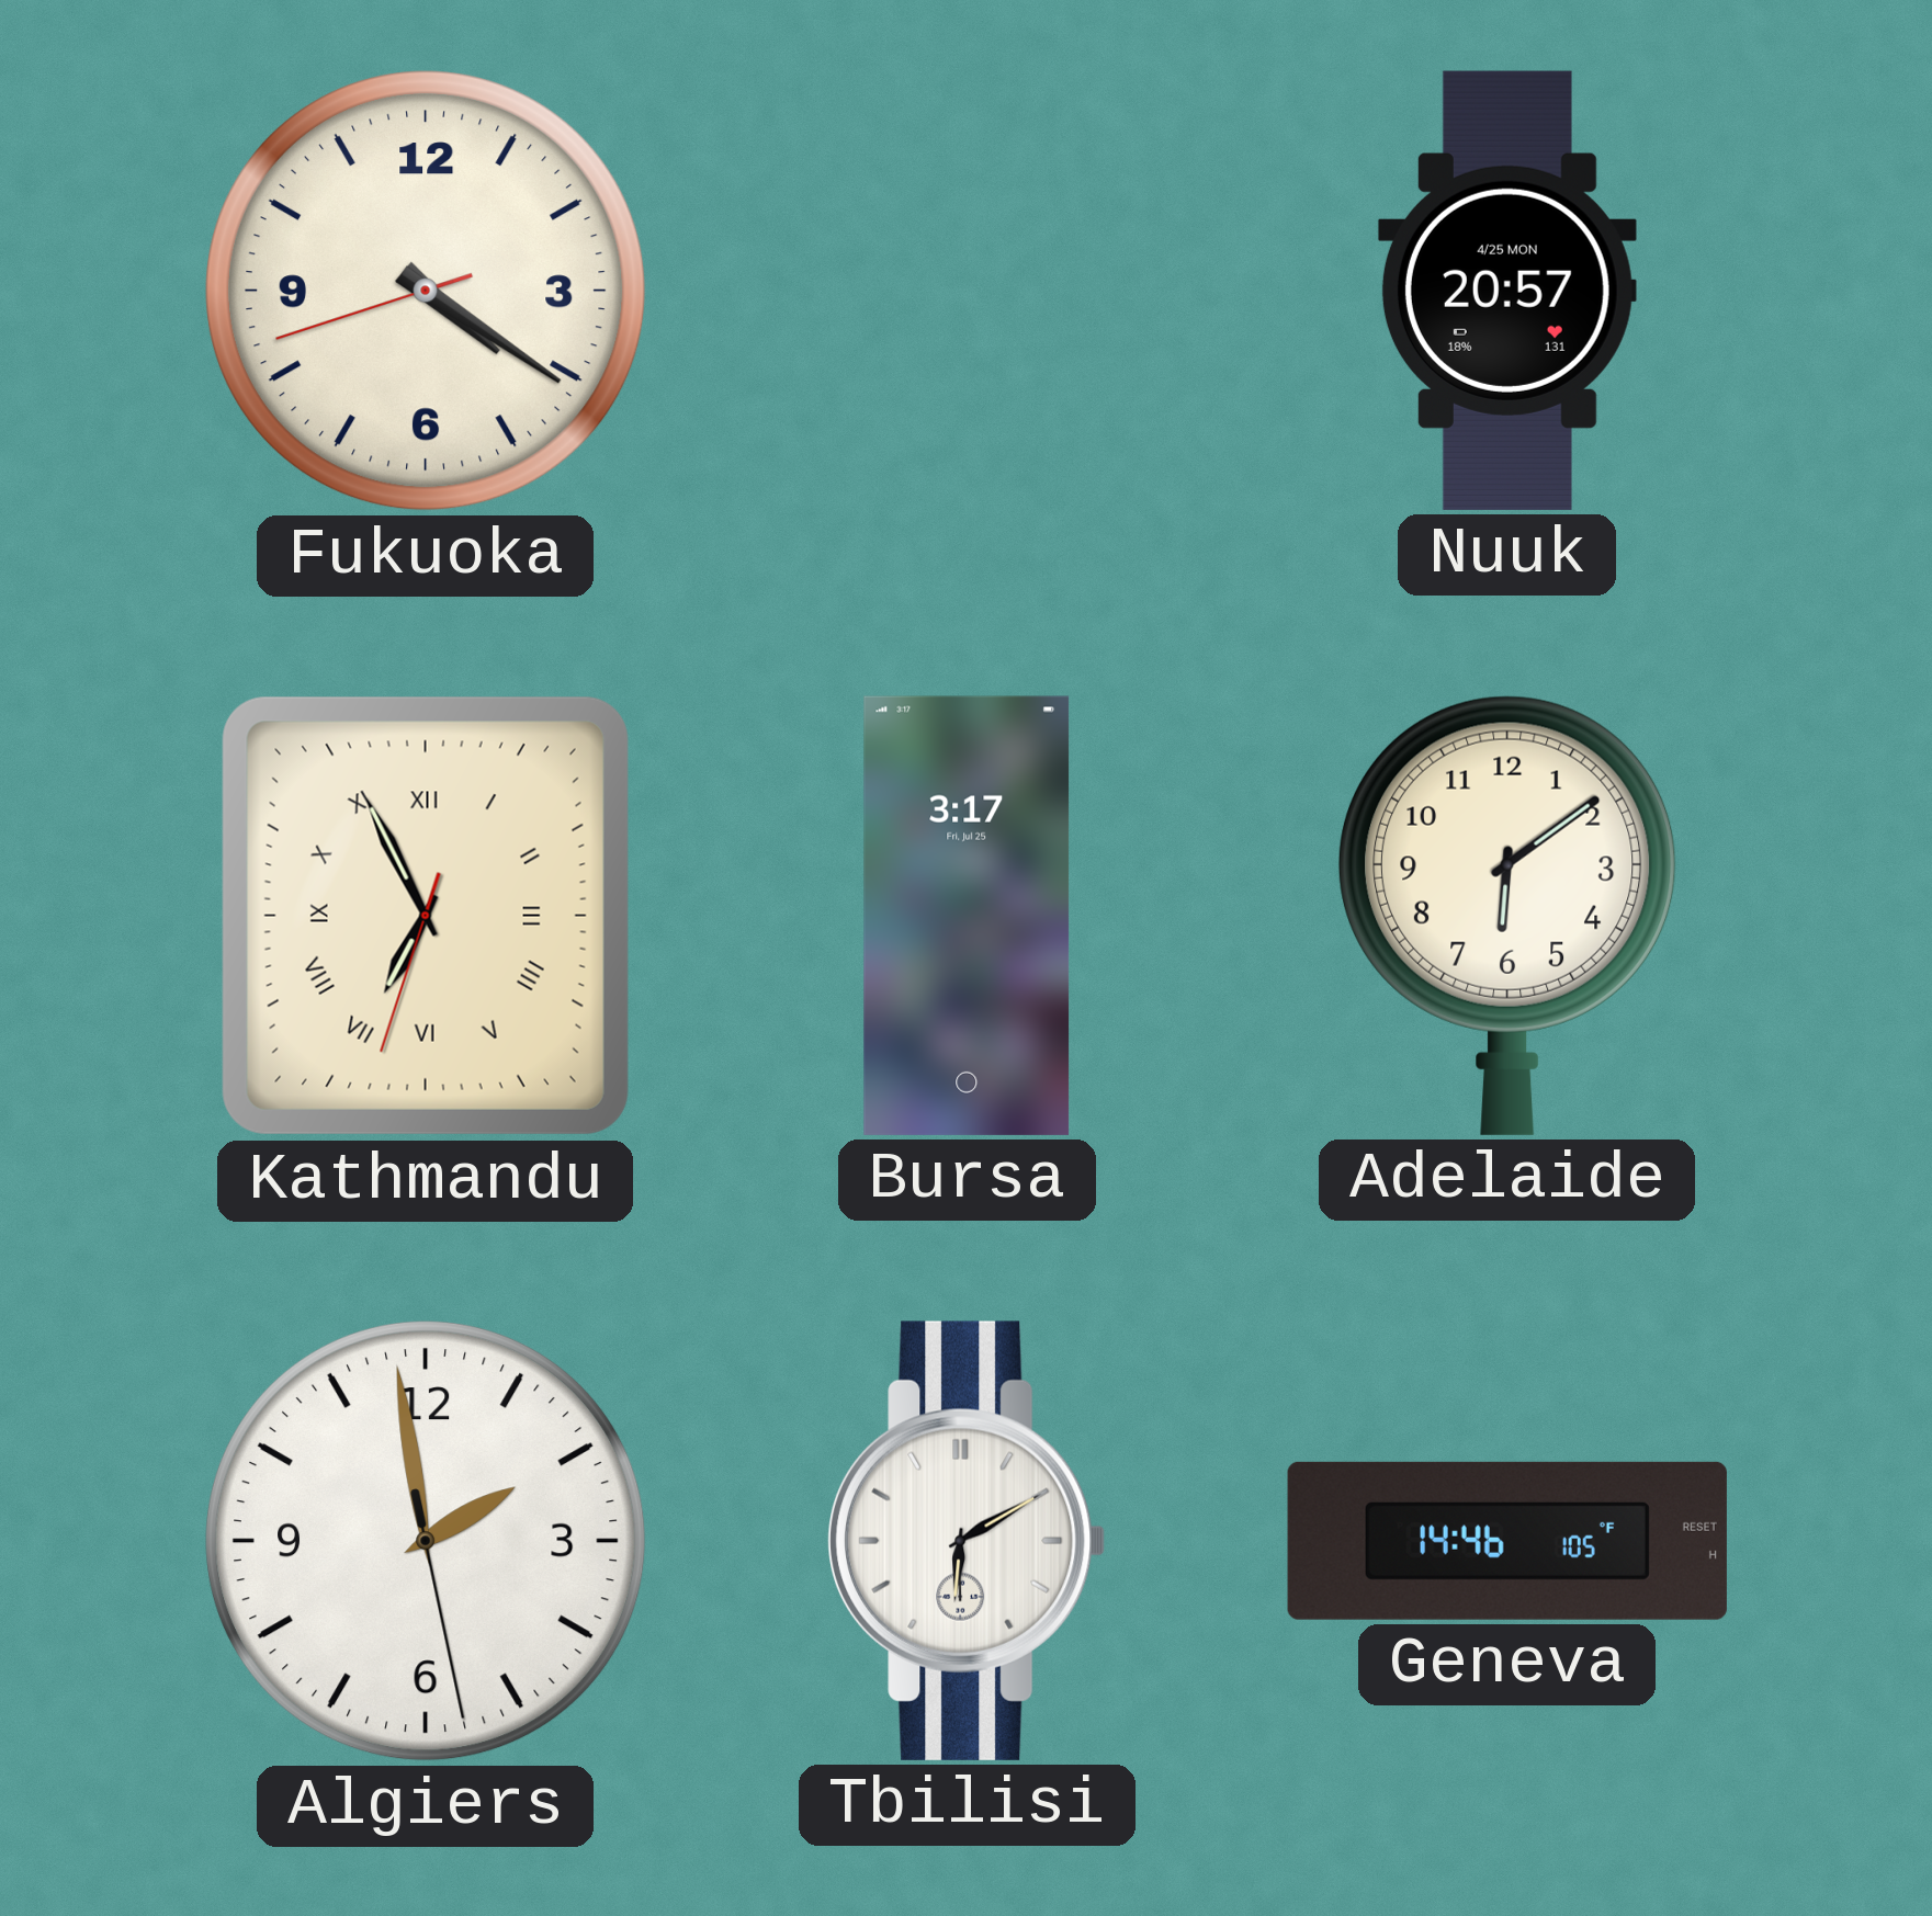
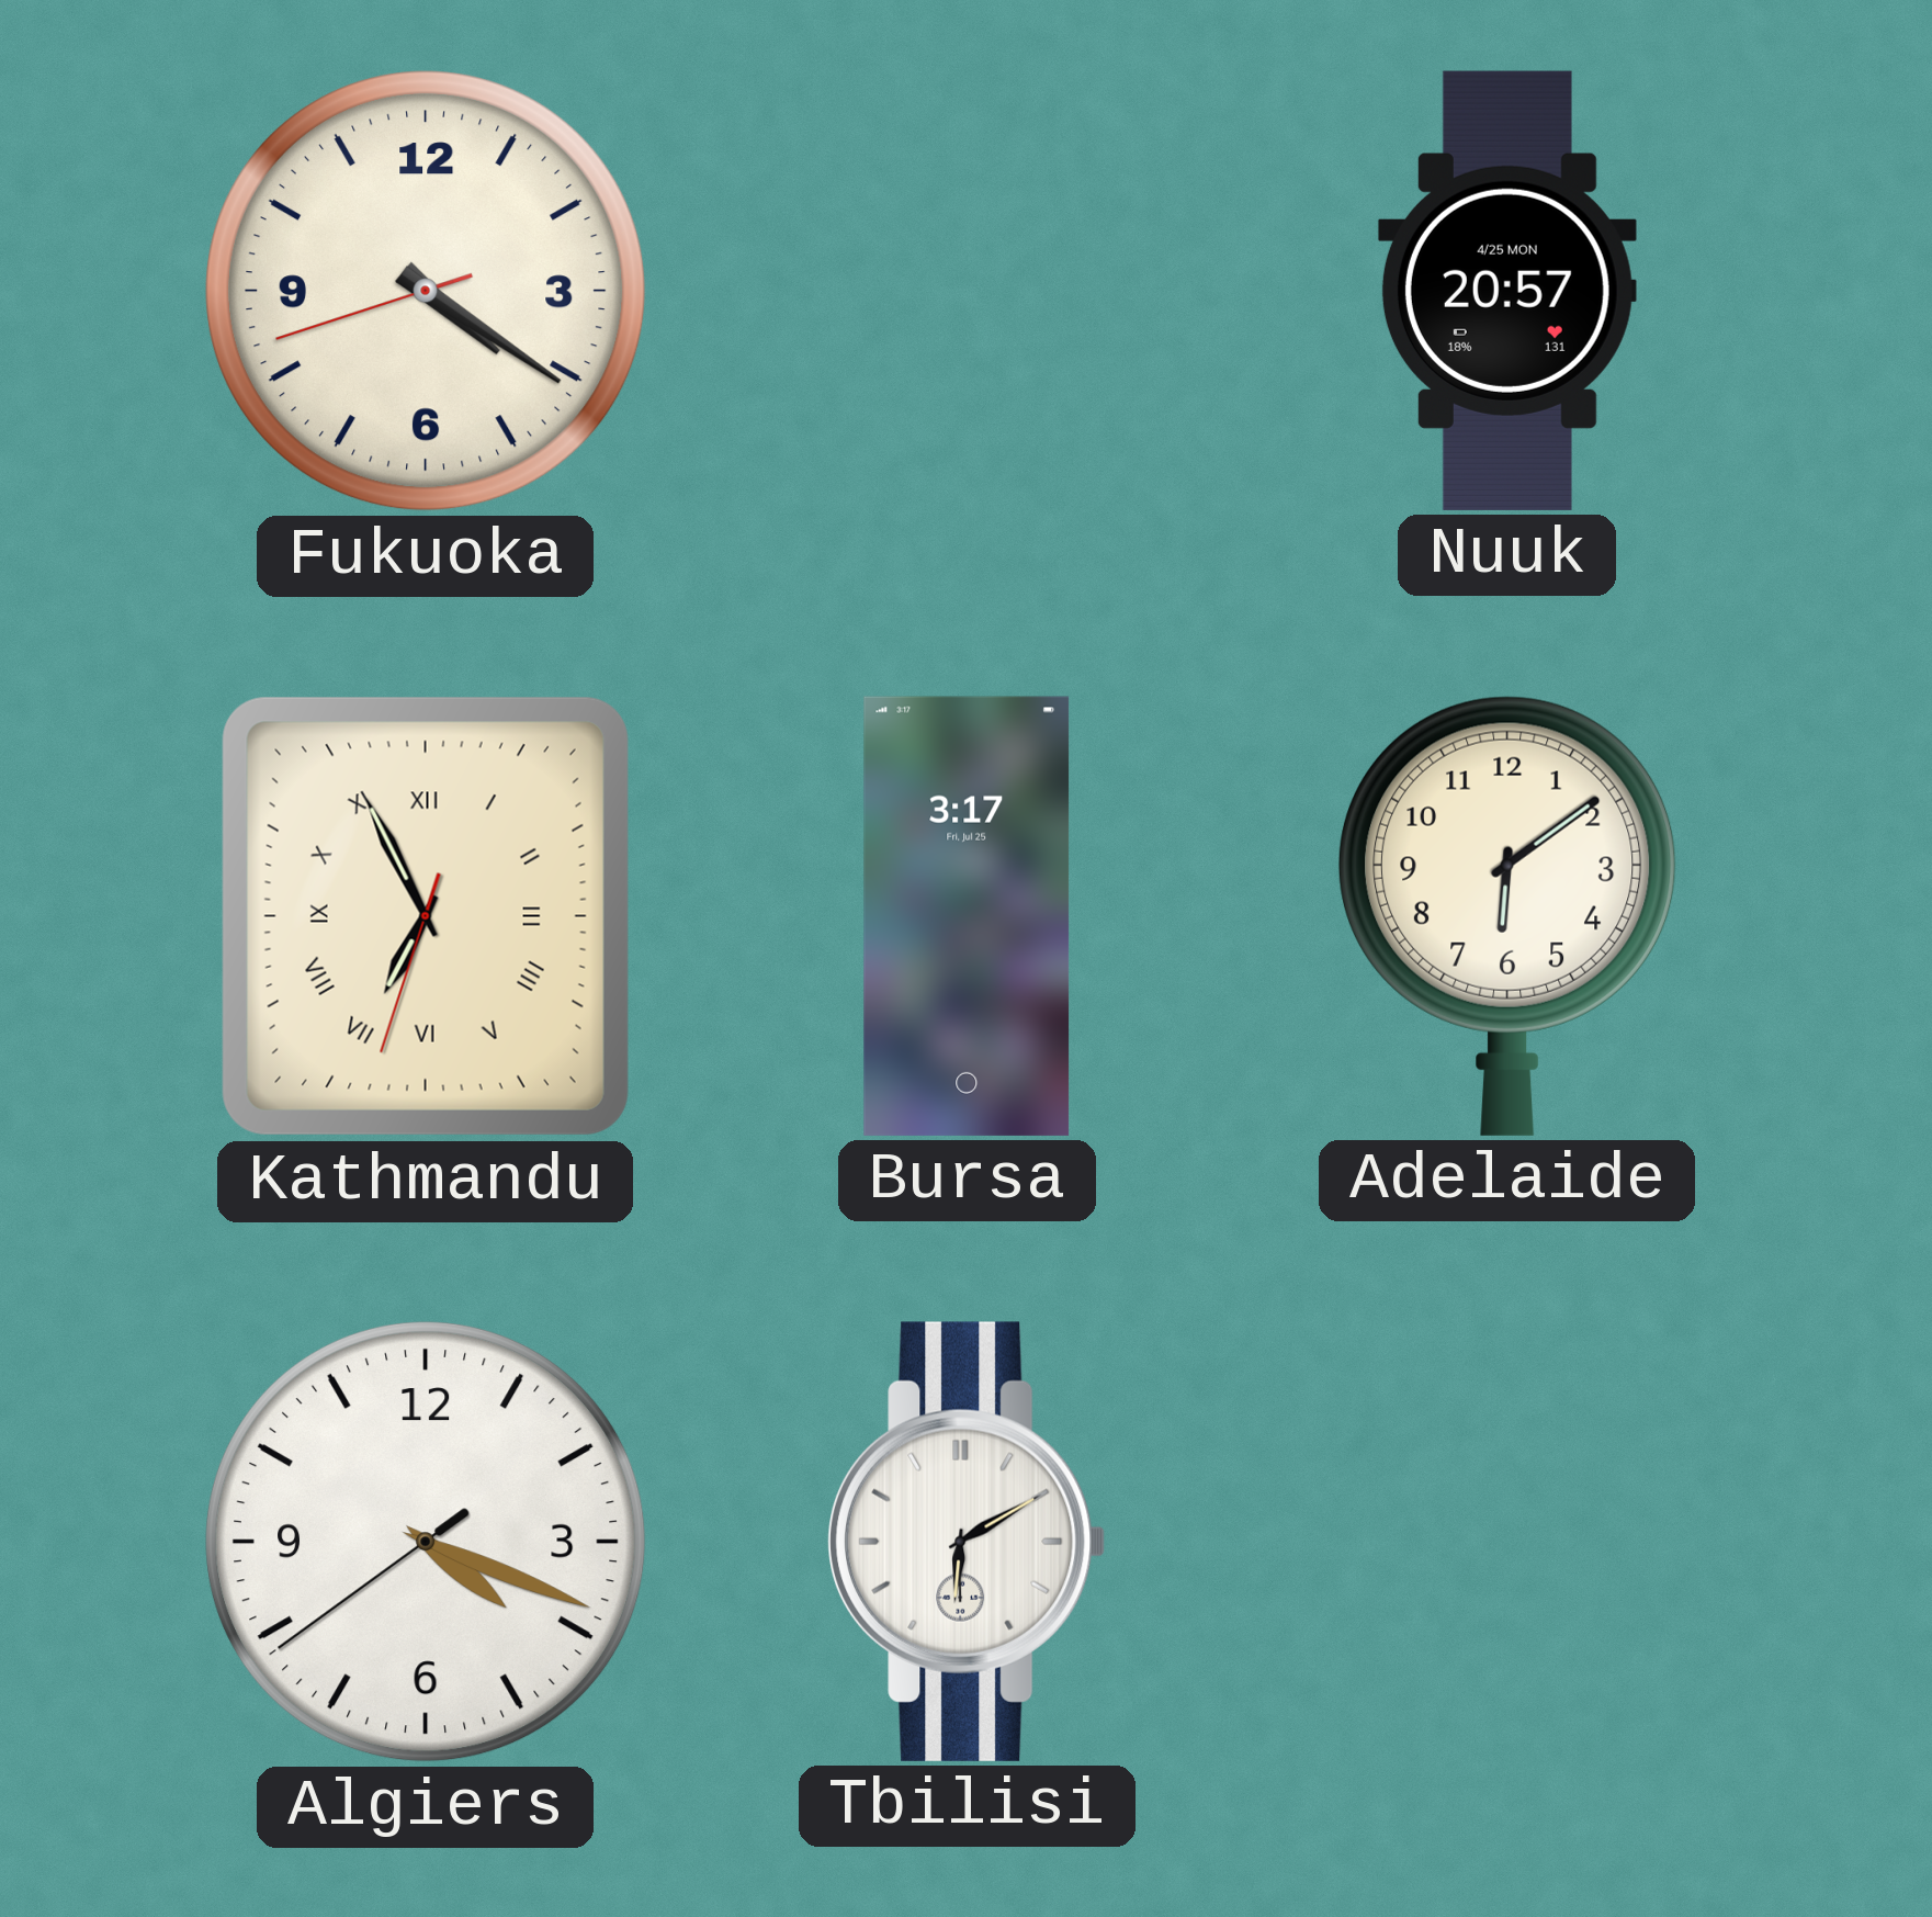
Algiers: 1:58 -> 4:18 (426, 1542)
Geneva: 14:46 -> none (1507, 1541)
